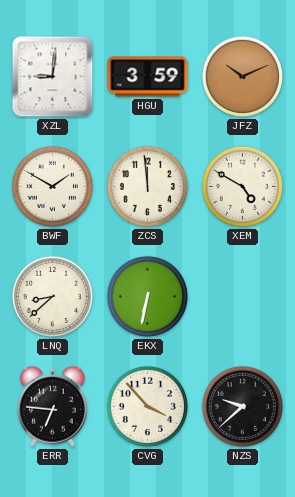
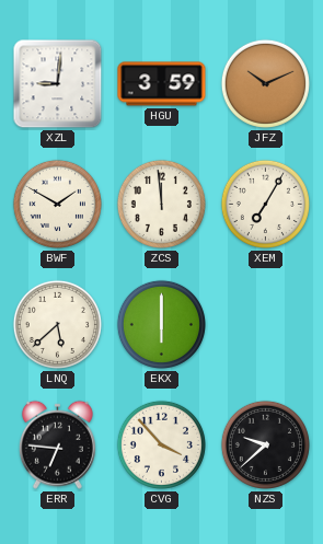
XEM: 4:50 -> 7:05 (265, 204)
LNQ: 8:38 -> 5:38 (57, 324)
EKX: 6:32 -> 6:00 (161, 324)
